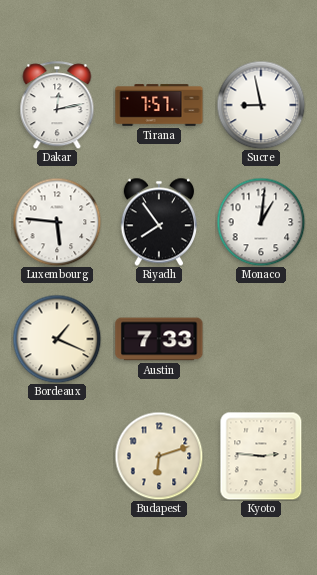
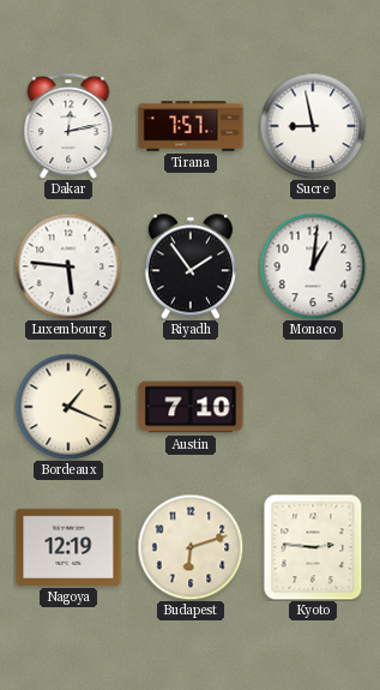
Riyadh: 7:54 -> 1:54 (189, 266)
Austin: 7:33 -> 7:10 (191, 407)
Nagoya: none -> 12:19 (68, 547)
